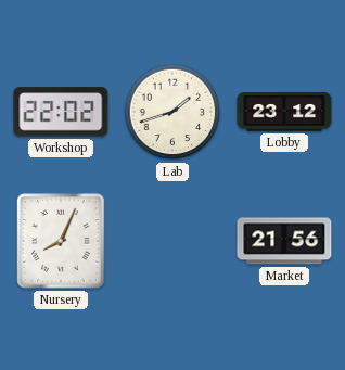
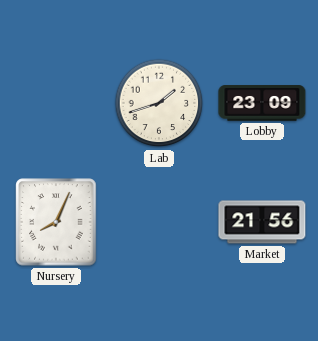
Workshop: 22:02 -> none (61, 112)
Lobby: 23:12 -> 23:09 (262, 103)
